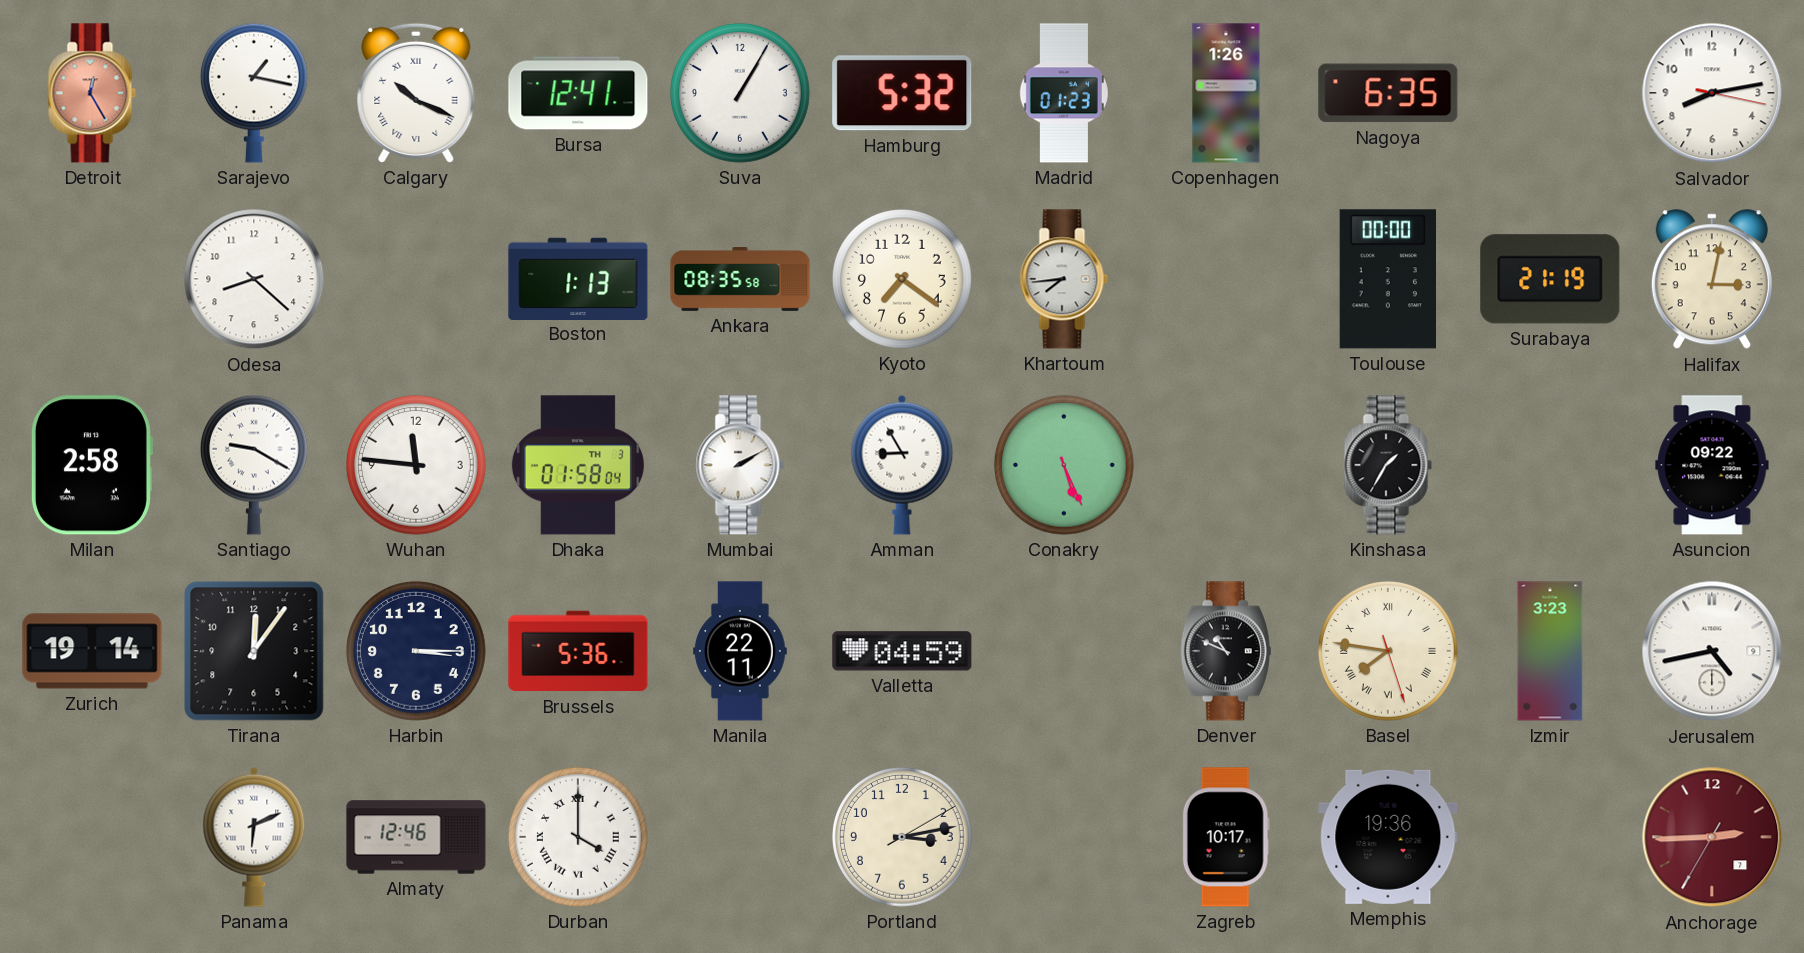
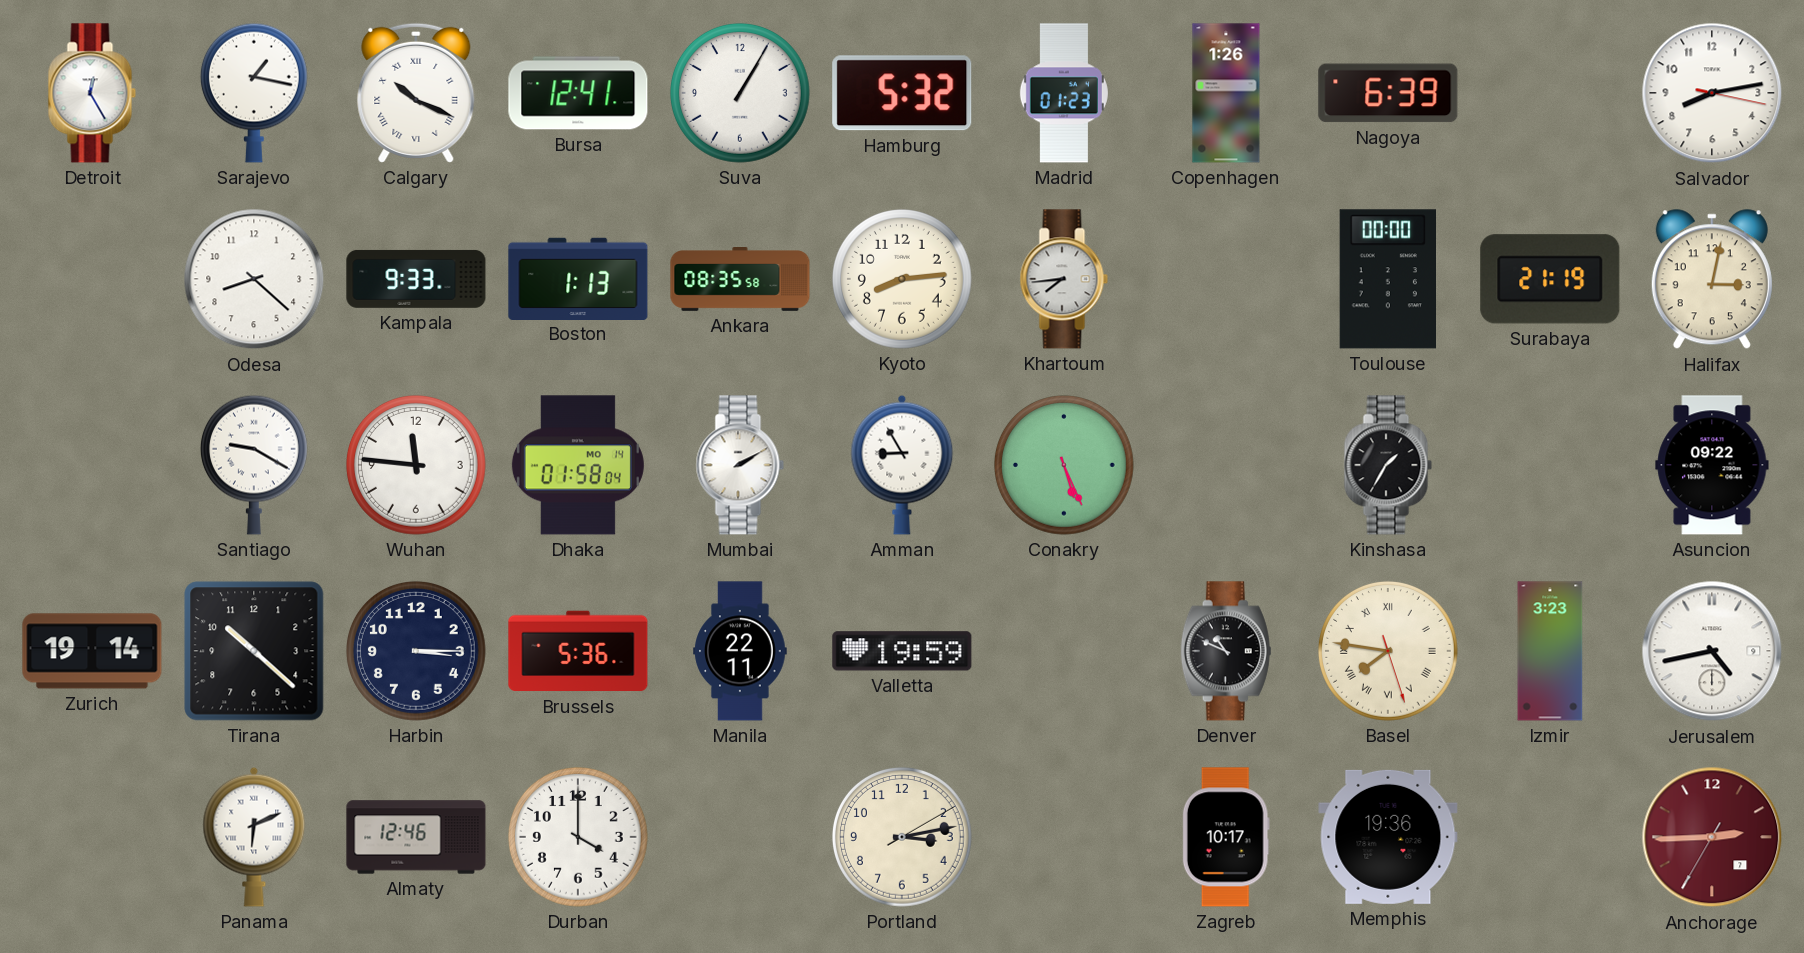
Detroit dial: salmon -> white (92, 93)
Nagoya: 6:35 -> 6:39 (1388, 93)
Kampala: none -> 9:33 (416, 279)
Kyoto: 7:21 -> 8:14 (902, 279)
Milan: 2:58 -> none (91, 465)
Dhaka date: TH 3 -> MO 14 (578, 465)
Tirana: 12:06 -> 10:22 (254, 651)
Valletta: 04:59 -> 19:59 (902, 651)
Durban numerals: Roman -> Arabic (578, 837)
